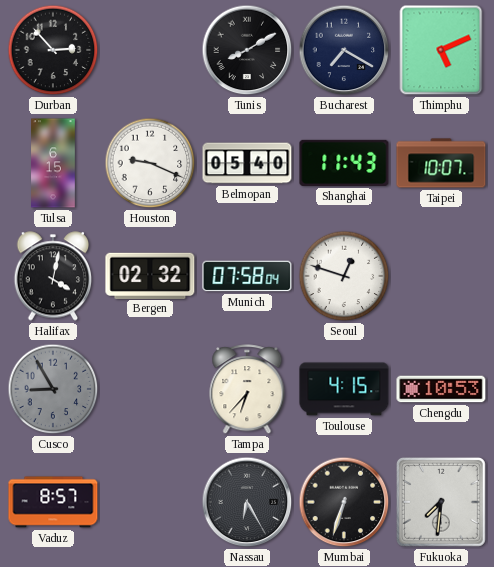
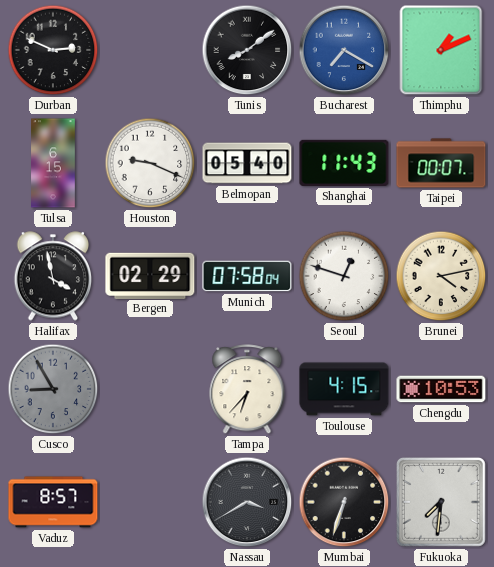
Durban: 2:53 -> 2:49 (53, 50)
Tunis: 8:10 -> 8:09 (247, 50)
Bucharest dial: navy -> blue (344, 50)
Thimphu: 5:11 -> 1:11 (441, 50)
Taipei: 10:07 -> 00:07 (441, 163)
Halifax: 4:02 -> 3:58 (53, 276)
Bergen: 02:32 -> 02:29 (150, 275)
Brunei: none -> 4:13 (441, 276)
Nassau: 6:25 -> 3:40 (247, 502)
